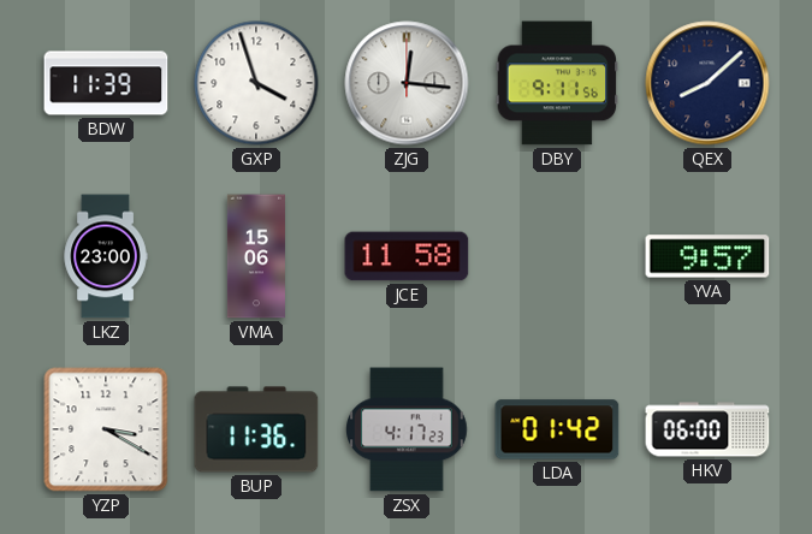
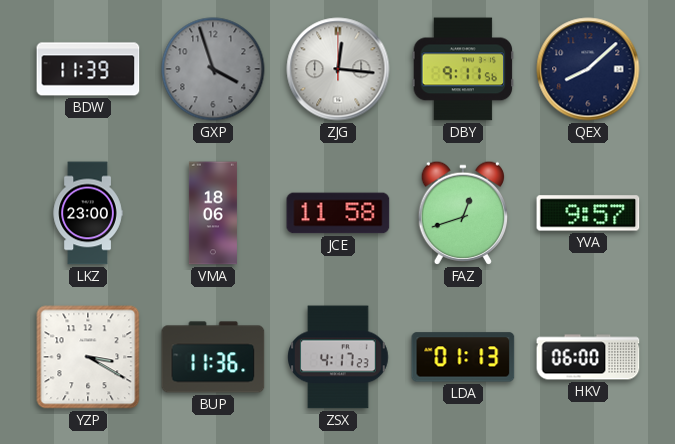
GXP dial: white -> grey (213, 69)
VMA: 15:06 -> 18:06 (213, 213)
FAZ: none -> 12:42 (462, 213)
LDA: 01:42 -> 01:13 (463, 357)
